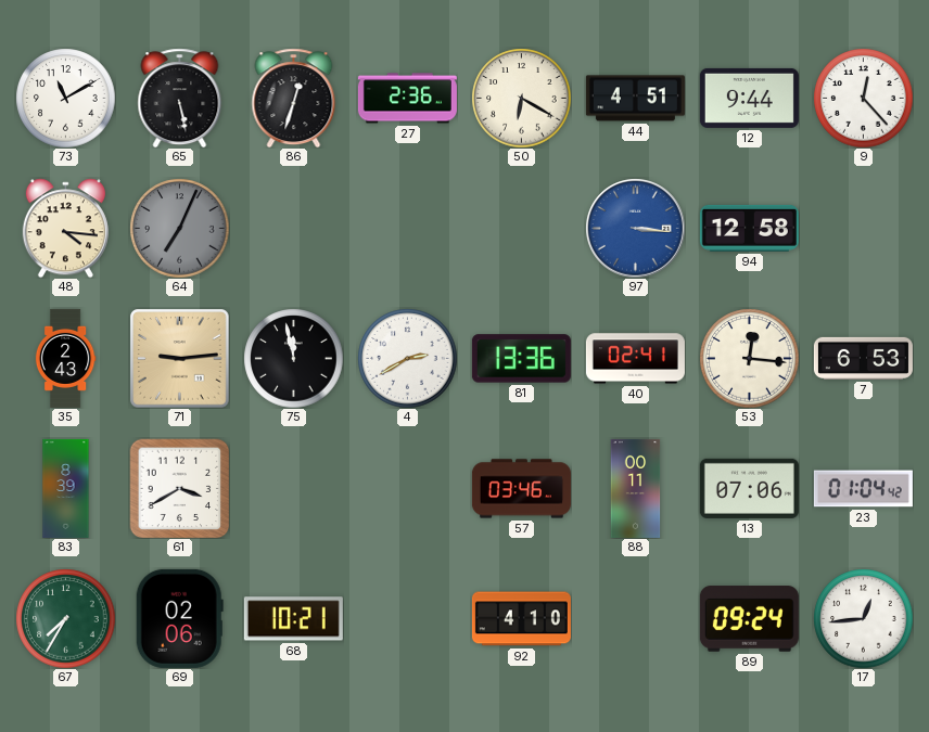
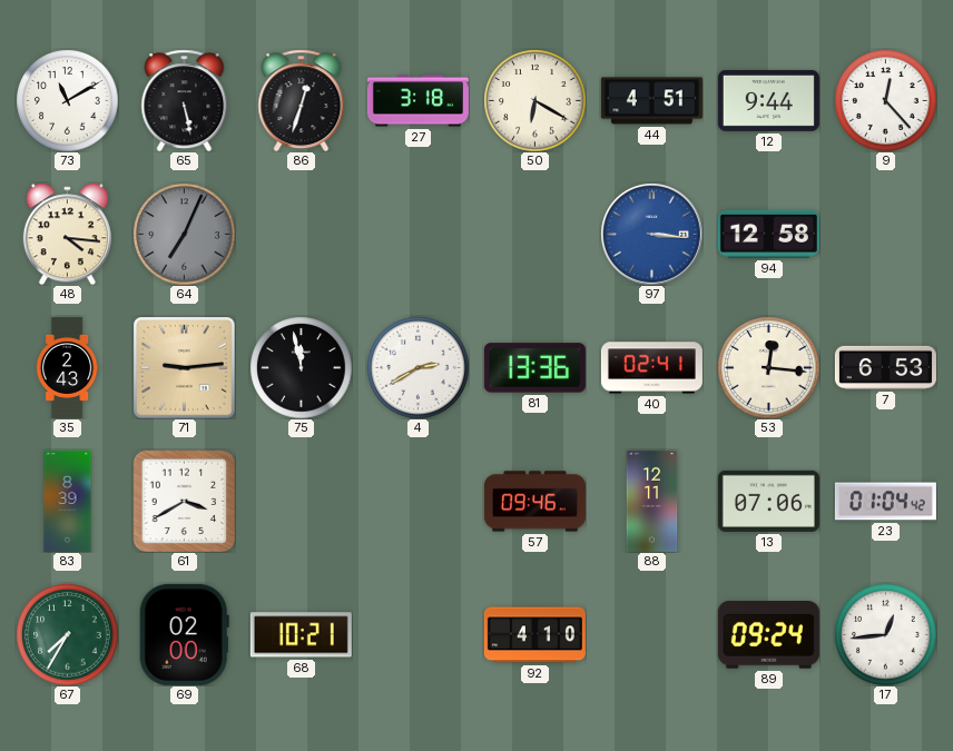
27: 2:36 -> 3:18 (417, 101)
57: 03:46 -> 09:46 (534, 502)
88: 00:11 -> 12:11 (652, 501)
69: 02:06 -> 02:00 (184, 634)
